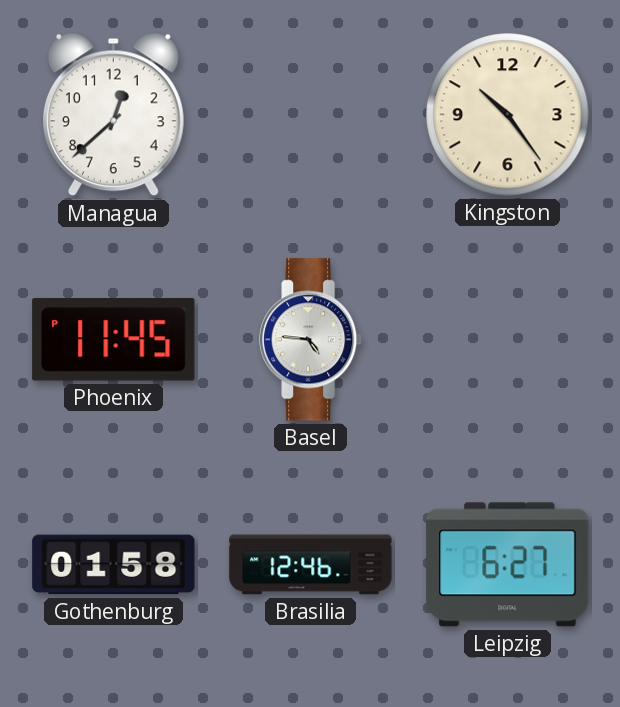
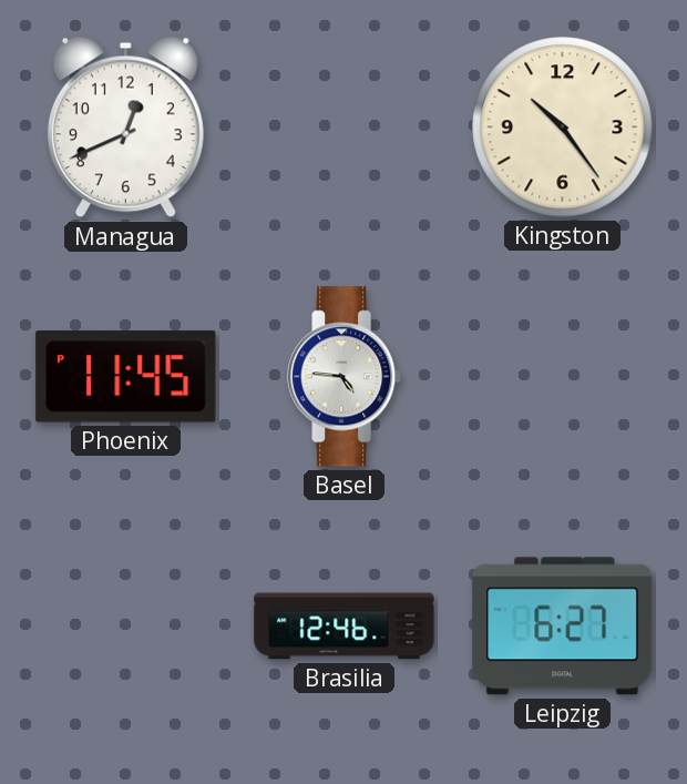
Managua: 12:38 -> 12:41 (125, 128)
Gothenburg: 01:58 -> none (114, 565)
